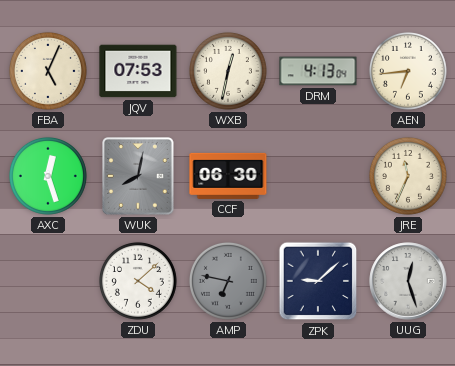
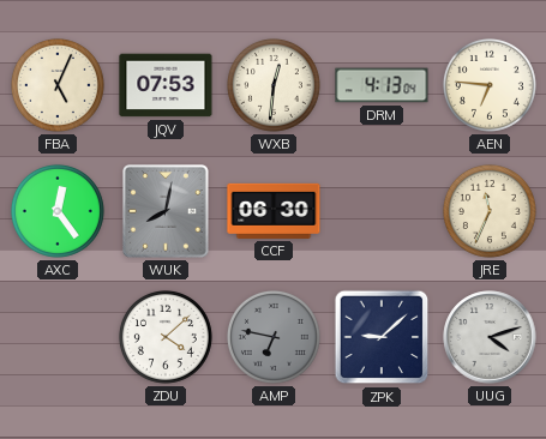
WXB: 12:32 -> 12:31 (274, 85)
AEN: 6:44 -> 6:46 (490, 85)
AXC: 12:27 -> 12:24 (58, 211)
UUG: 12:27 -> 4:12 (490, 337)
